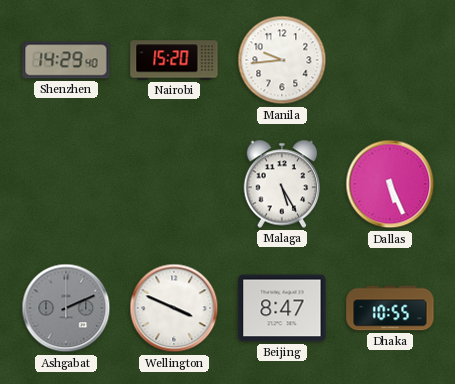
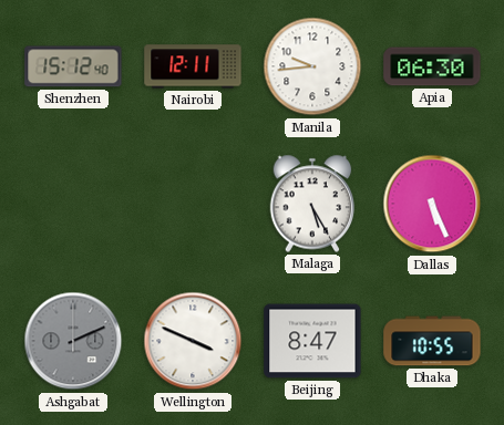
Shenzhen: 14:29 -> 15:12 (73, 66)
Nairobi: 15:20 -> 12:11 (193, 66)
Apia: none -> 06:30 (432, 66)
